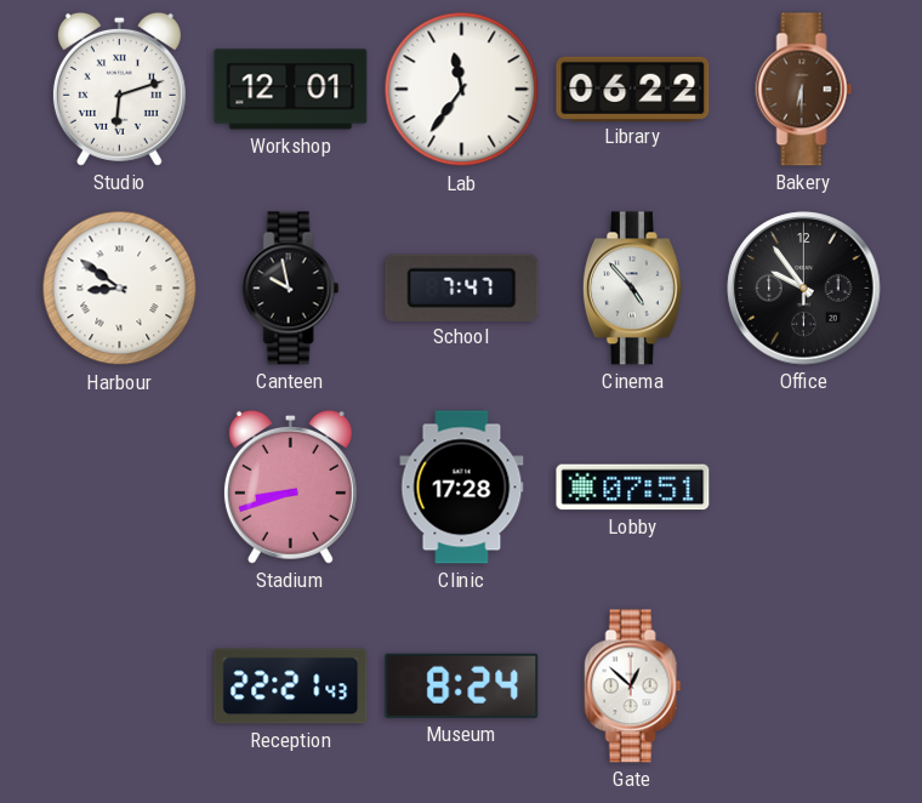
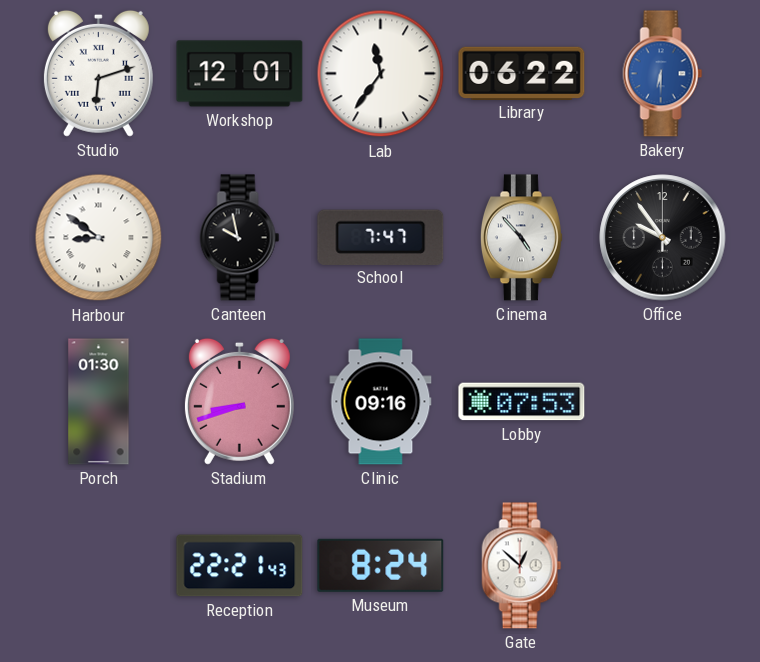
Bakery dial: brown -> blue (663, 74)
Porch: none -> 01:30 (99, 402)
Clinic: 17:28 -> 09:16 (381, 402)
Lobby: 07:51 -> 07:53 (522, 402)
